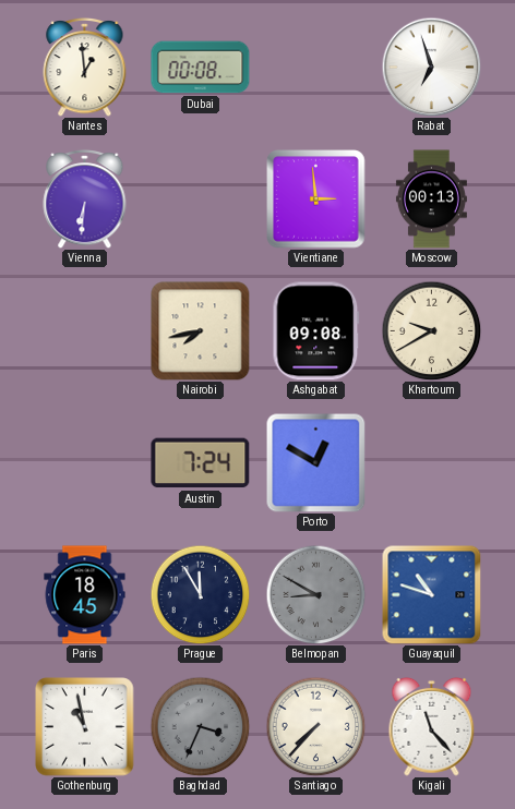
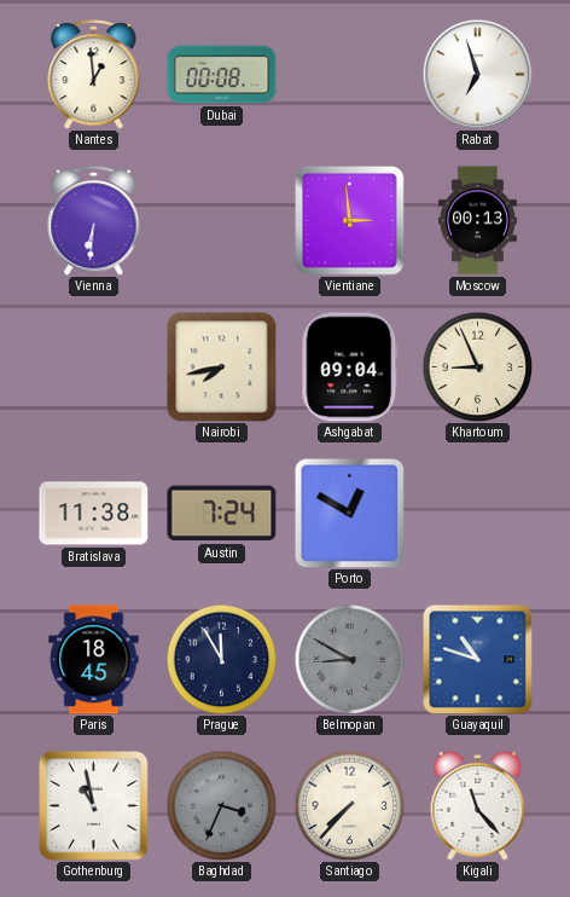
Ashgabat: 09:08 -> 09:04 (350, 368)
Khartoum: 9:40 -> 8:56 (477, 366)
Bratislava: none -> 11:38 (94, 514)
